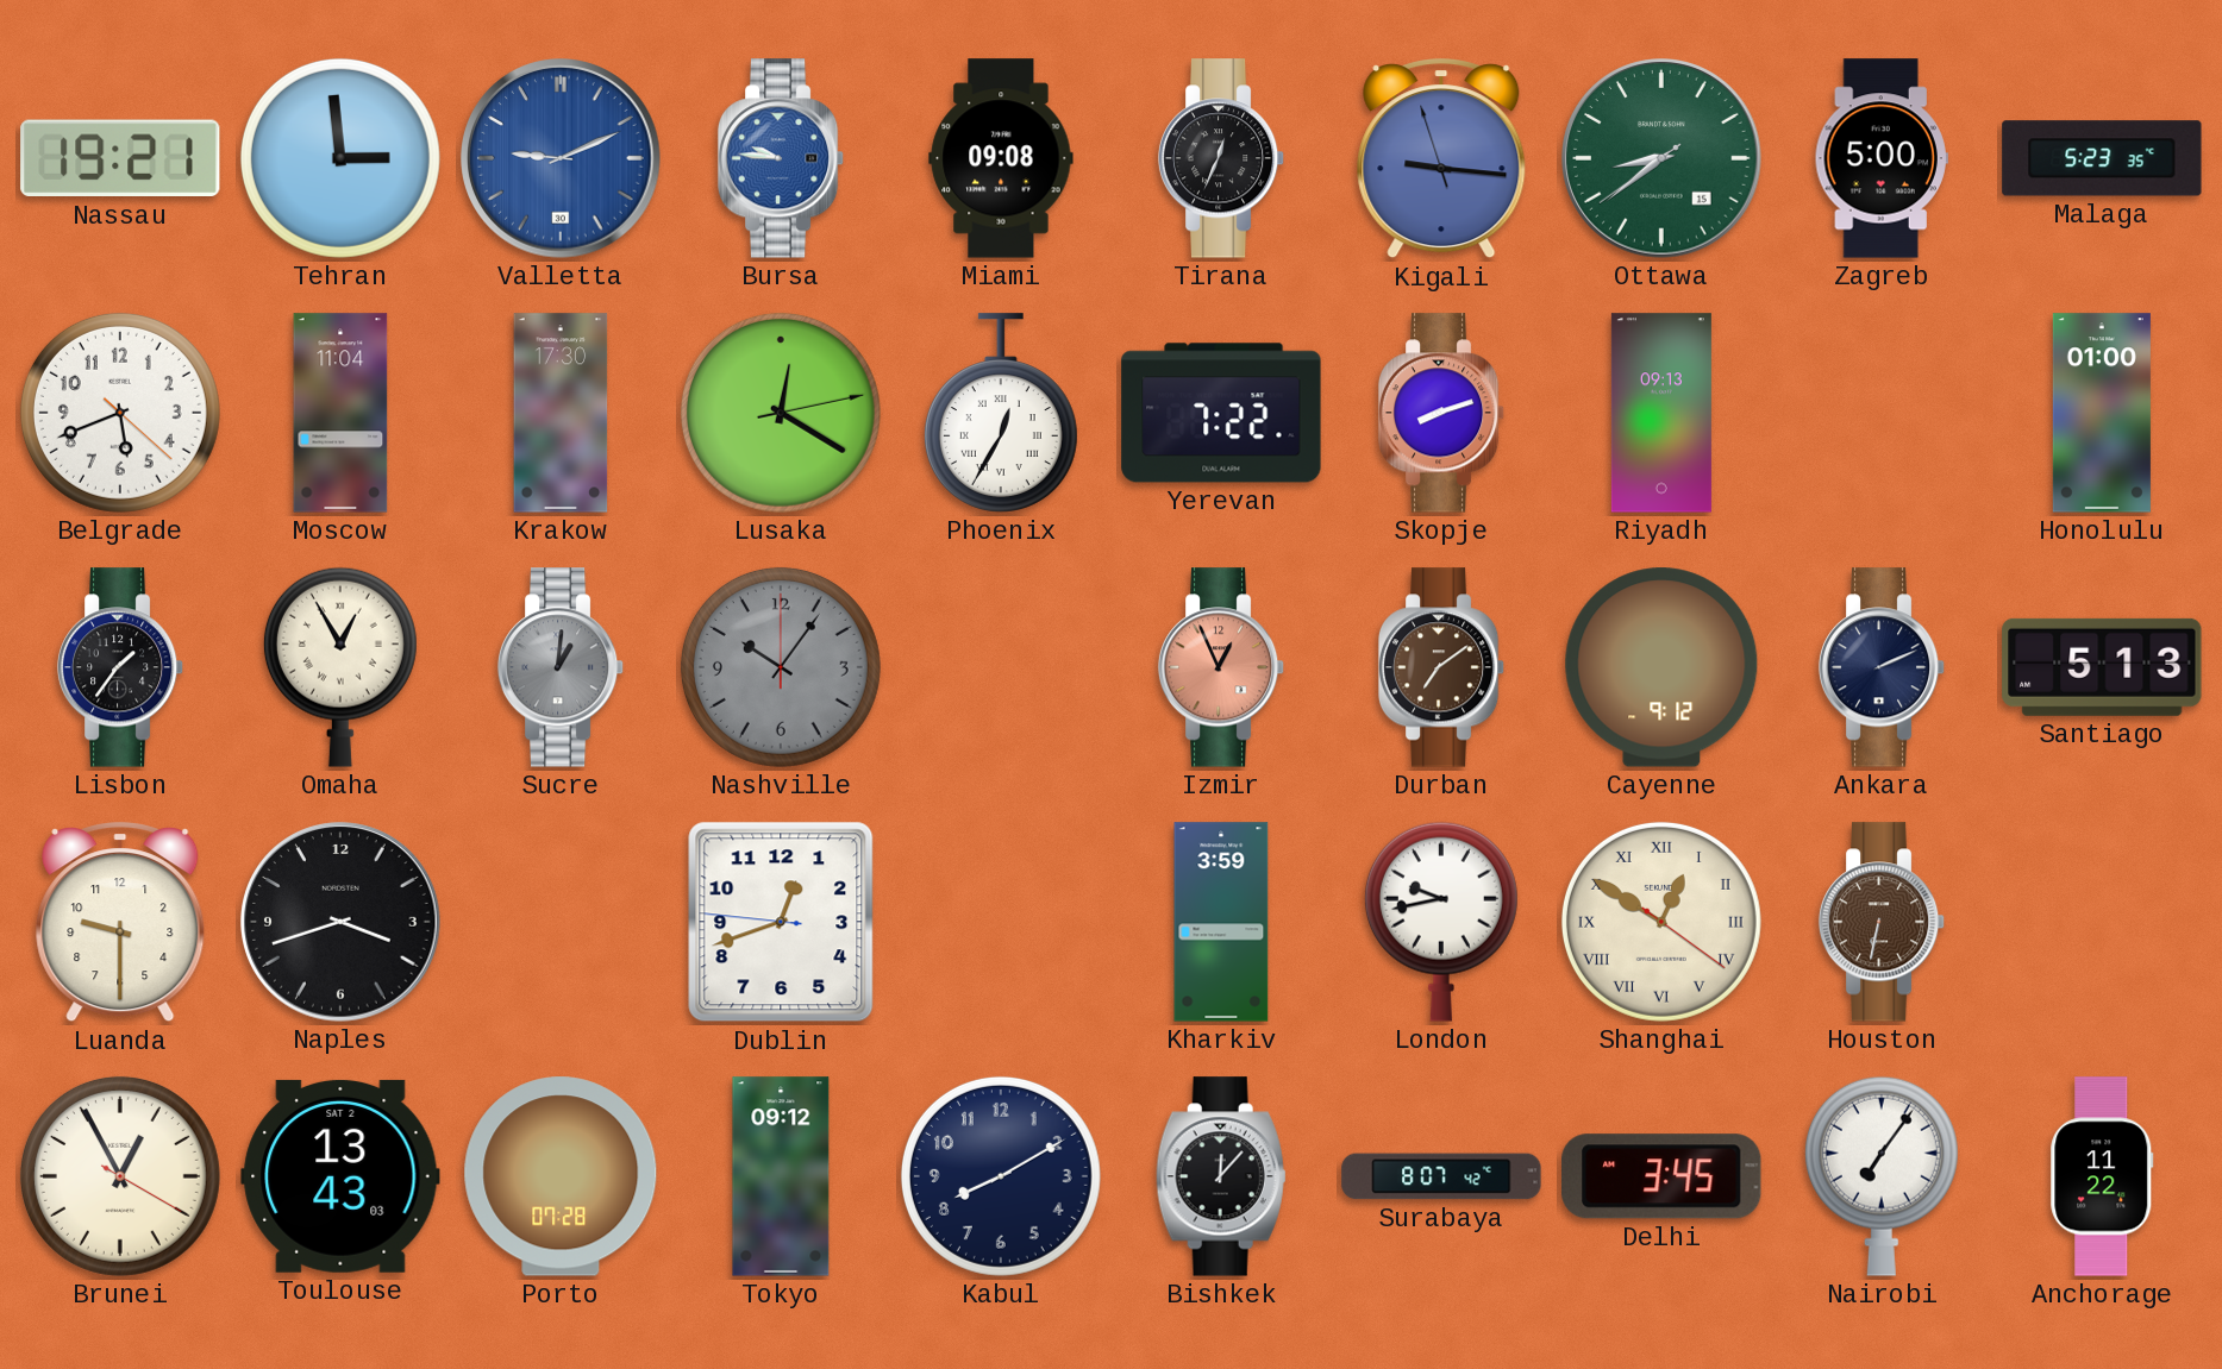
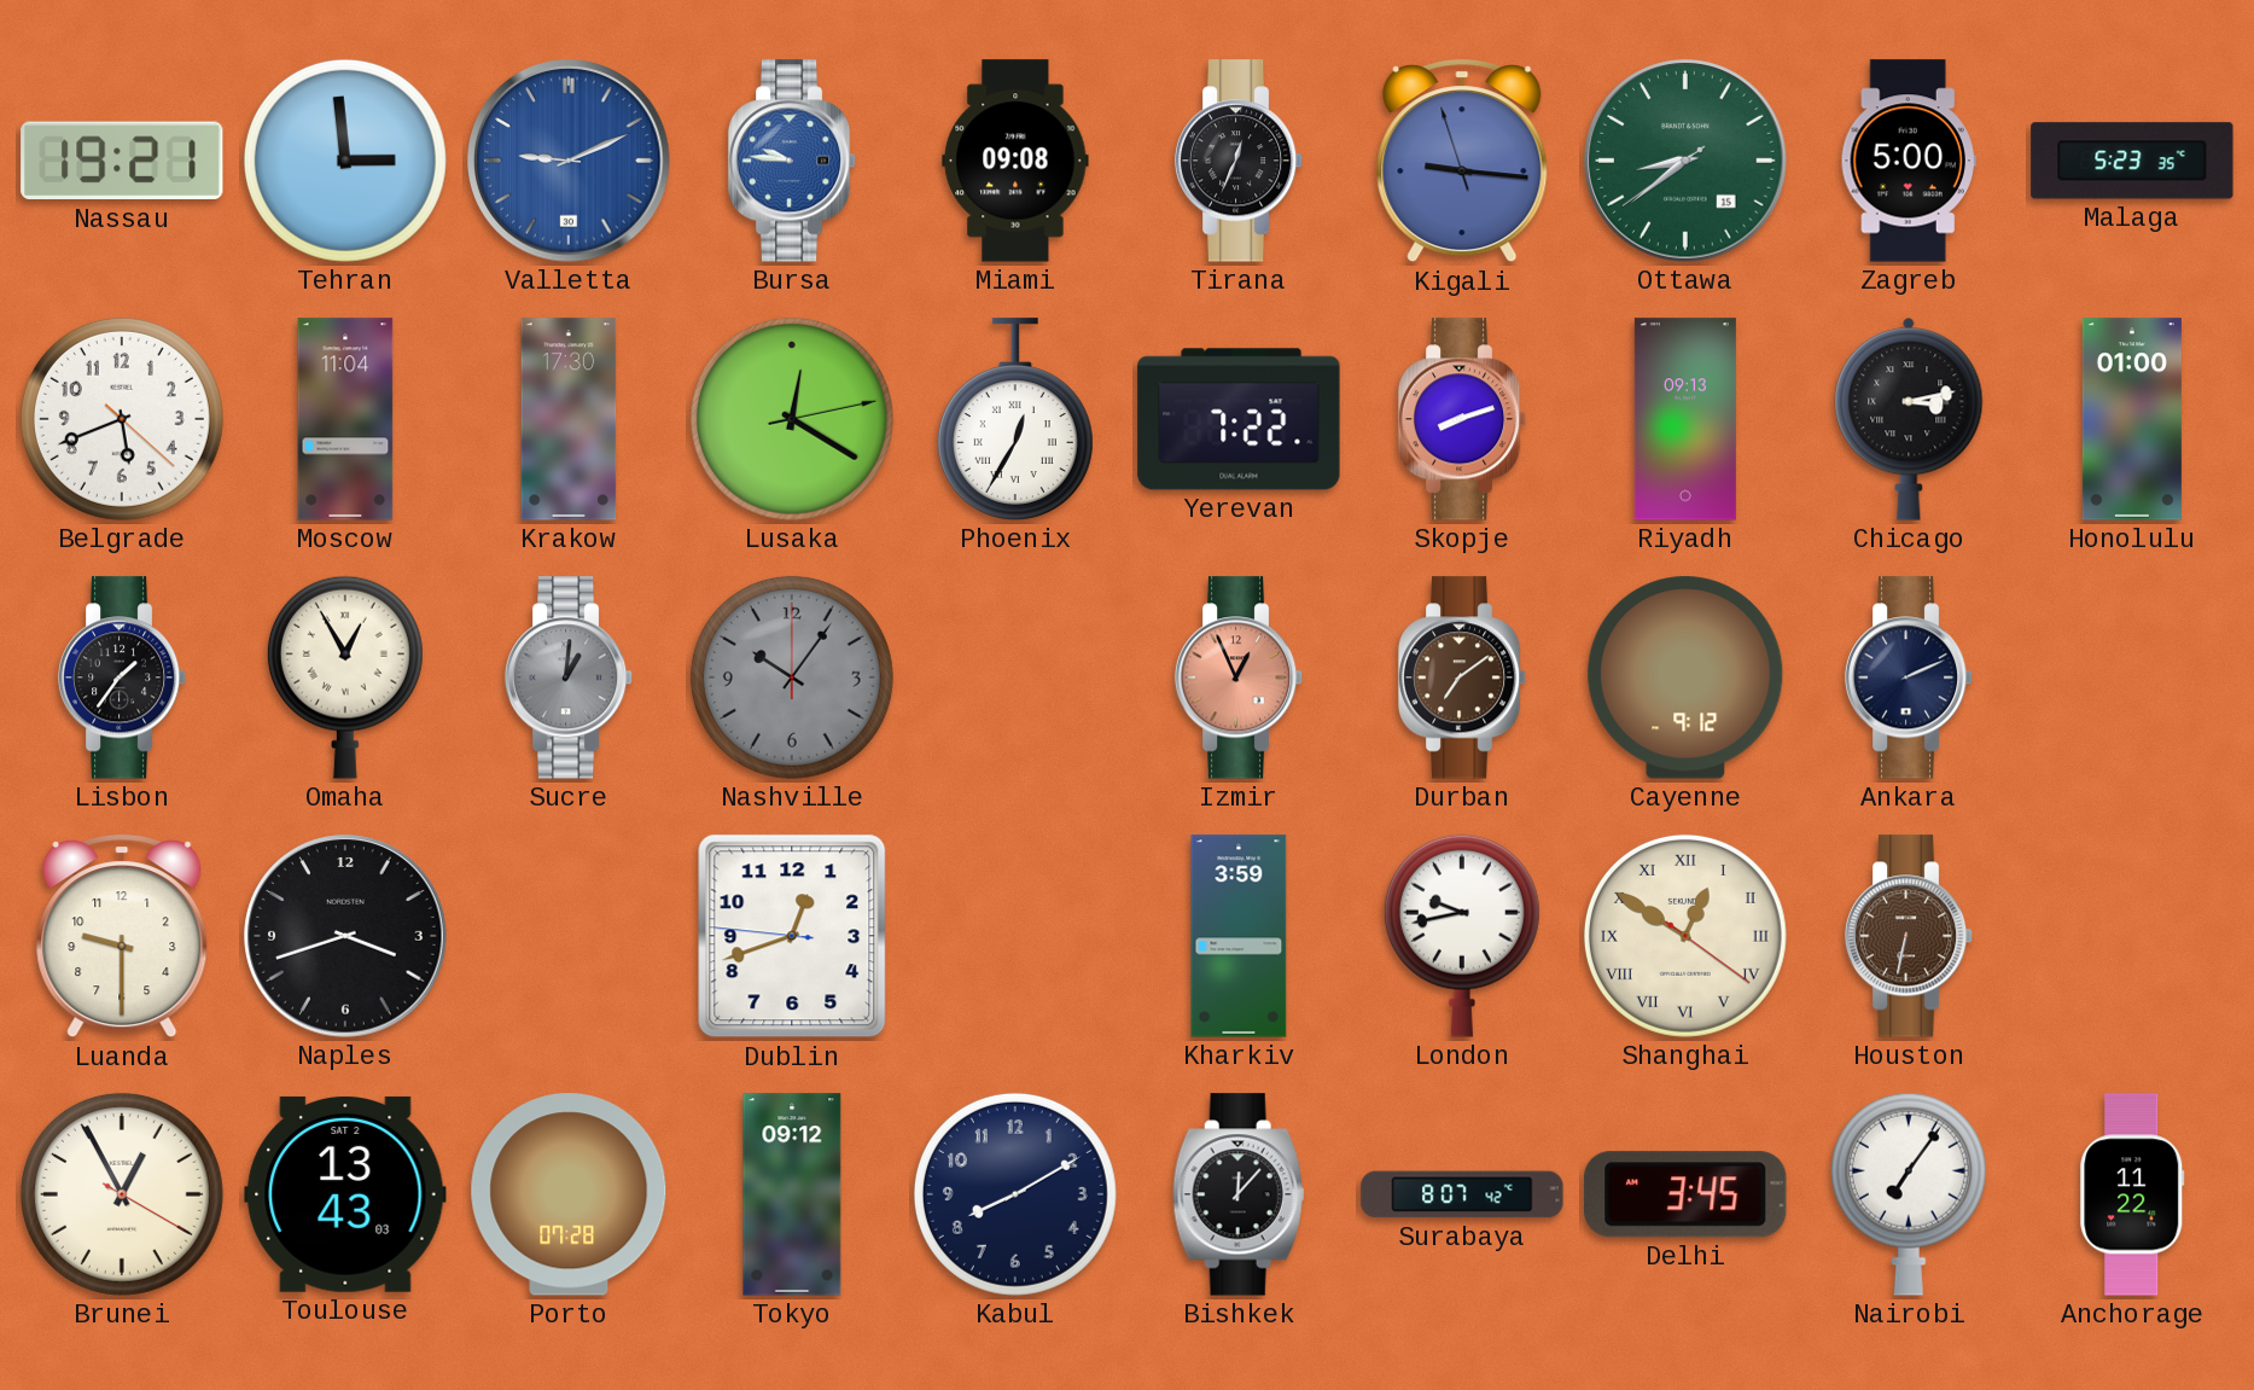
Chicago: none -> 3:13 (1909, 419)
Santiago: 5:13 -> none (2102, 667)
